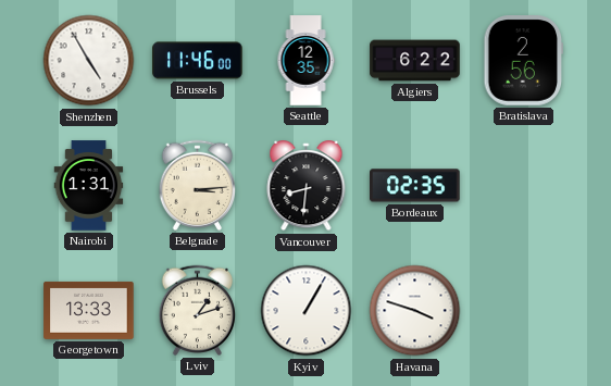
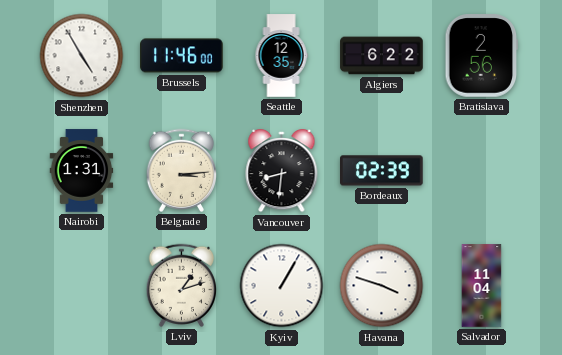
Bordeaux: 02:35 -> 02:39 (382, 171)
Georgetown: 13:33 -> none (89, 310)
Salvador: none -> 11:04 (482, 286)
